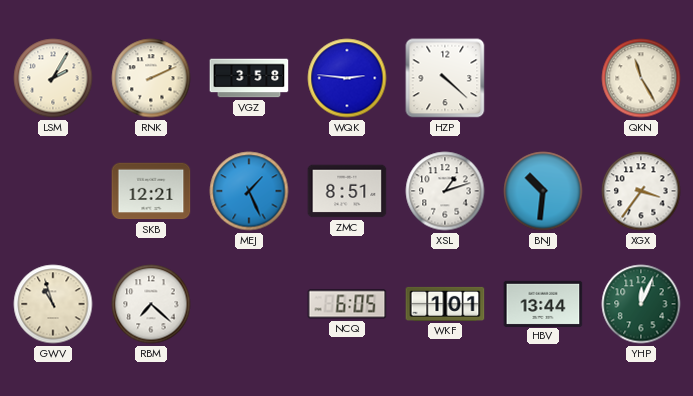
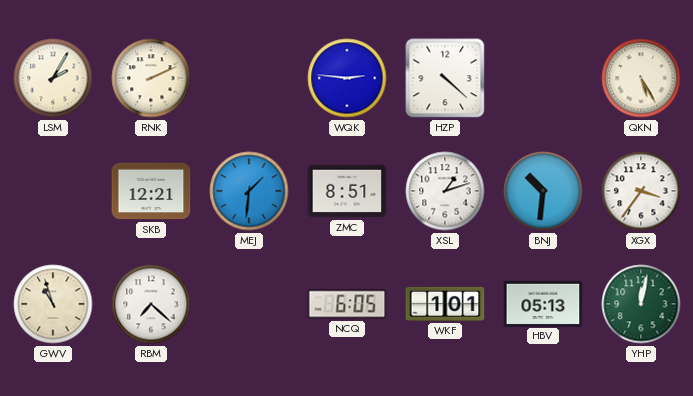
VGZ: 3:58 -> none (249, 78)
QKN: 11:25 -> 5:25 (641, 78)
MEJ: 1:26 -> 1:31 (249, 191)
HBV: 13:44 -> 05:13 (543, 303)
YHP: 12:04 -> 12:02 (641, 304)
